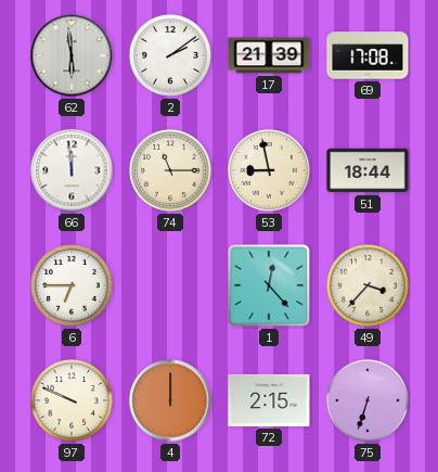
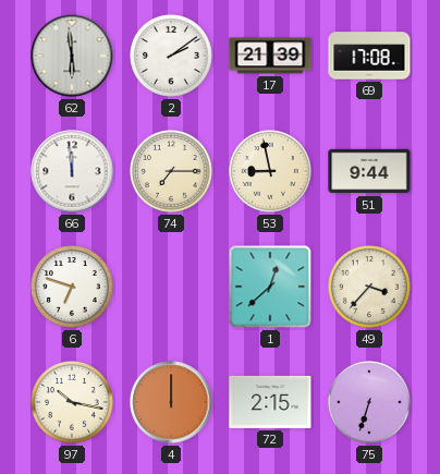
74: 11:15 -> 7:15 (172, 172)
51: 18:44 -> 9:44 (369, 171)
6: 6:45 -> 6:48 (73, 288)
1: 12:23 -> 12:38 (270, 287)
97: 9:49 -> 10:17 (73, 403)
